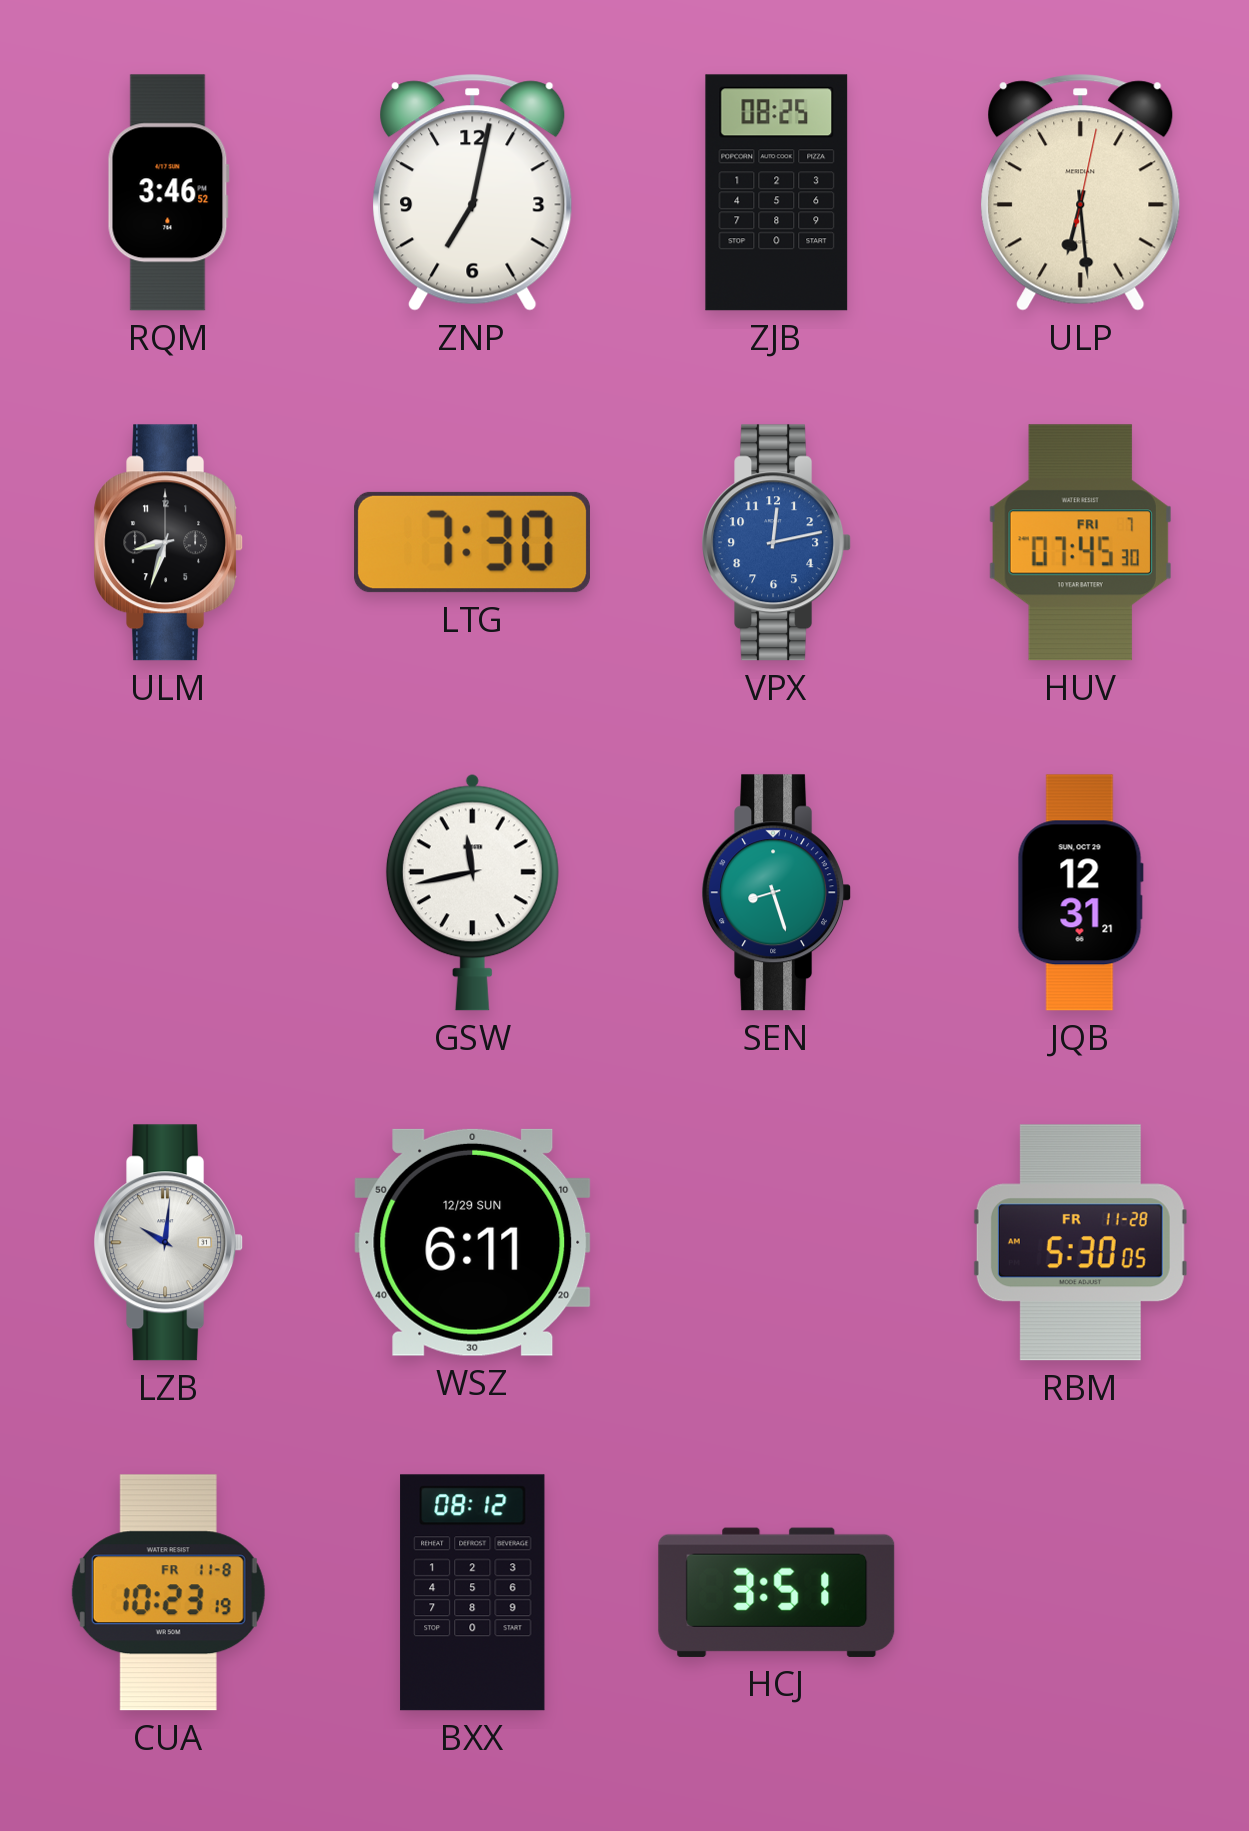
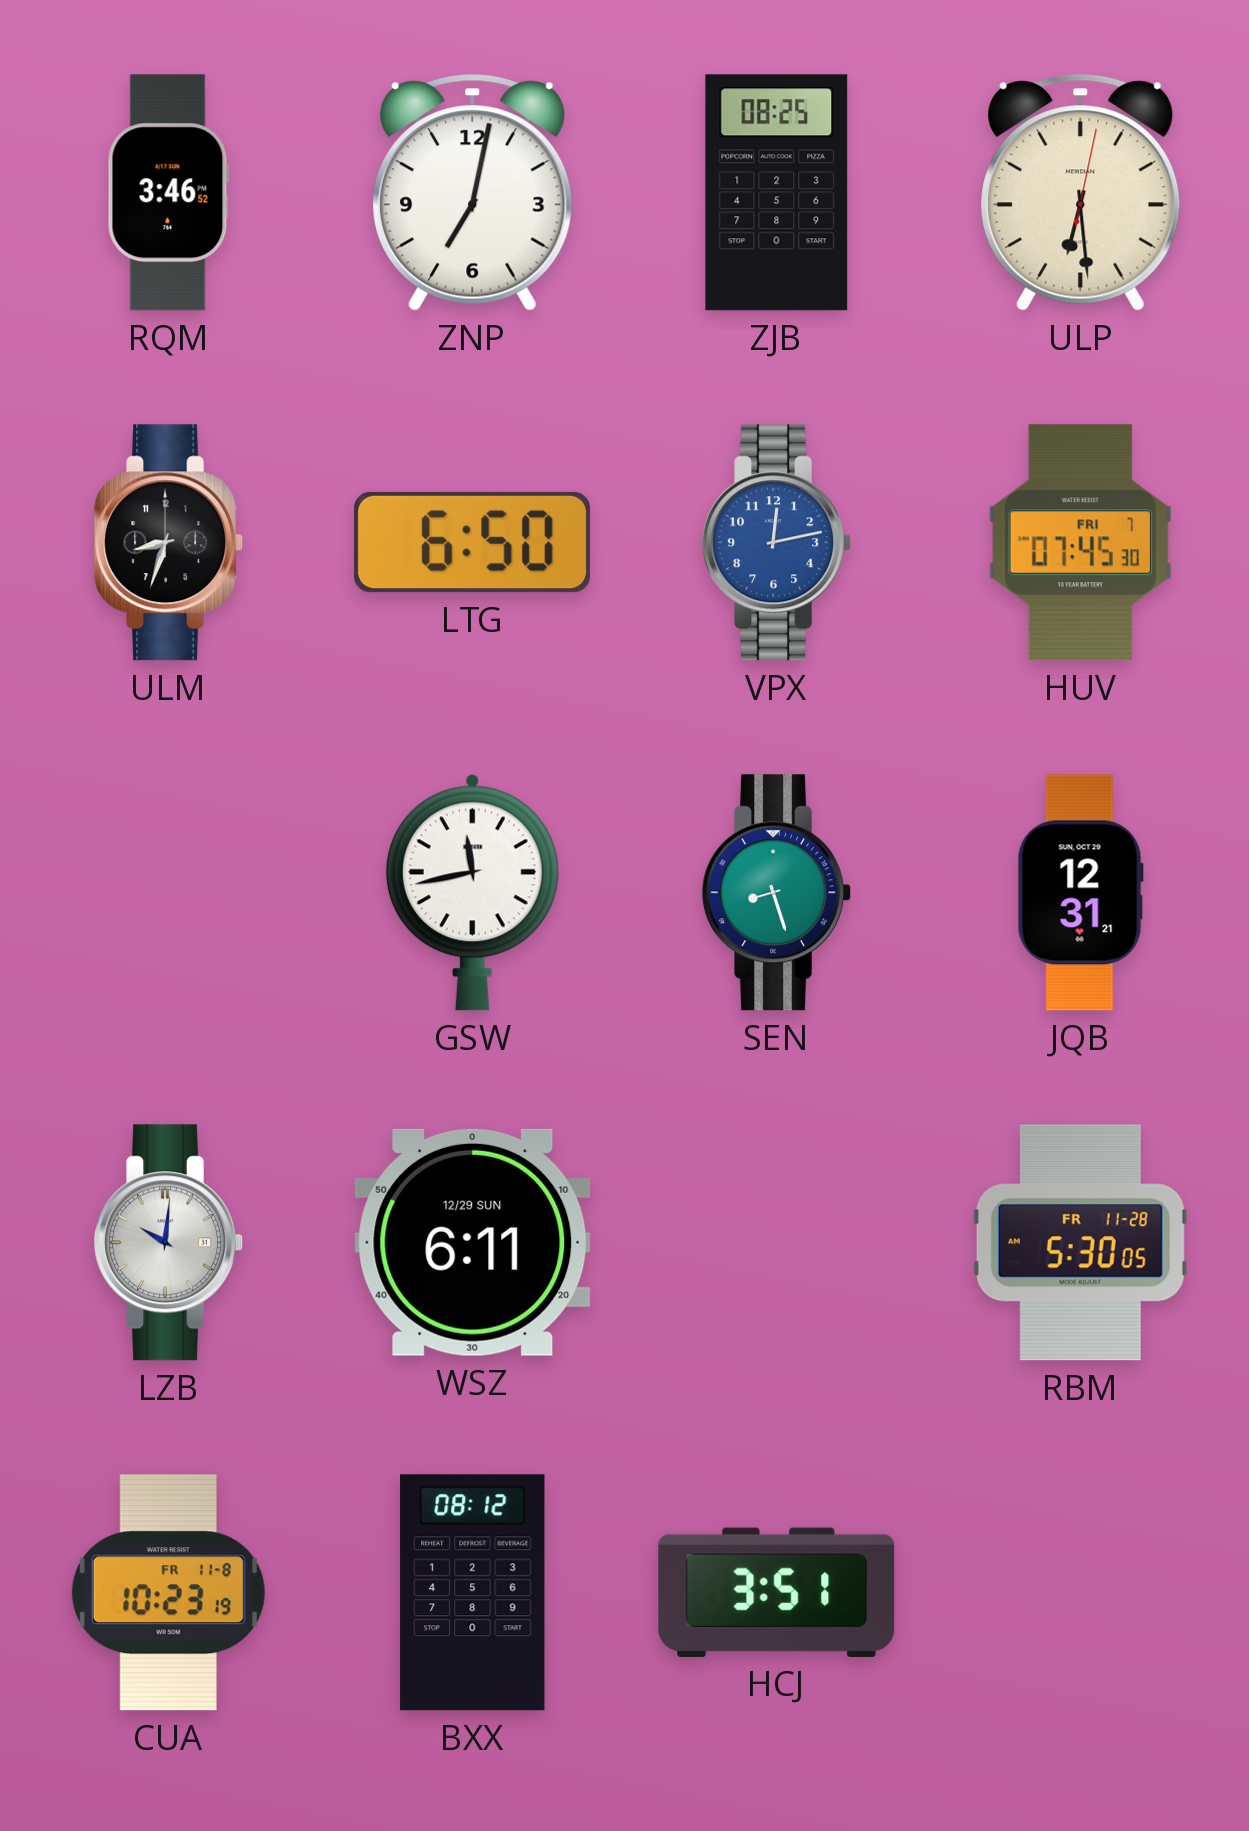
LTG: 7:30 -> 6:50 (472, 542)
